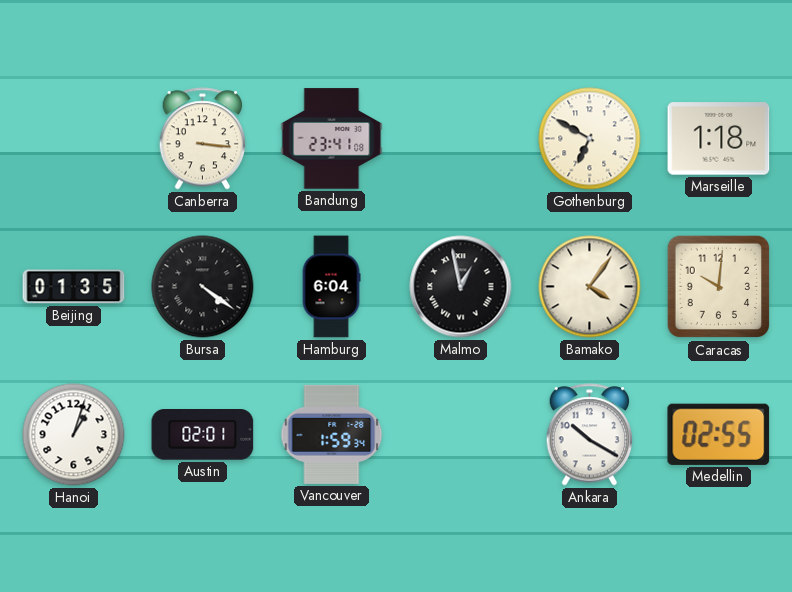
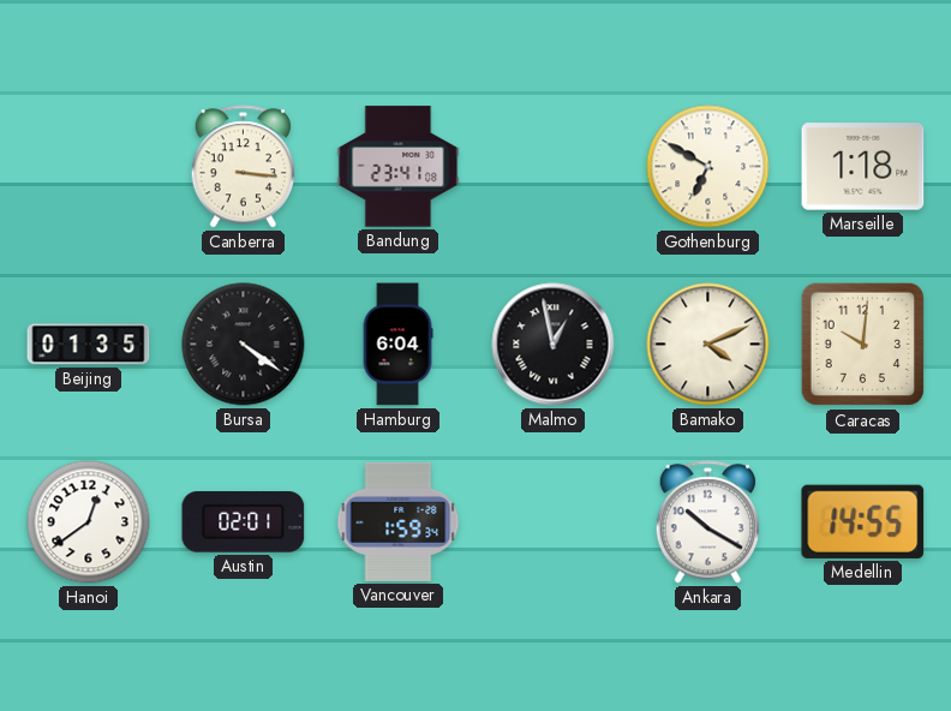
Bamako: 4:06 -> 4:11 (708, 345)
Hanoi: 1:03 -> 12:39 (89, 522)
Medellin: 02:55 -> 14:55 (863, 521)
